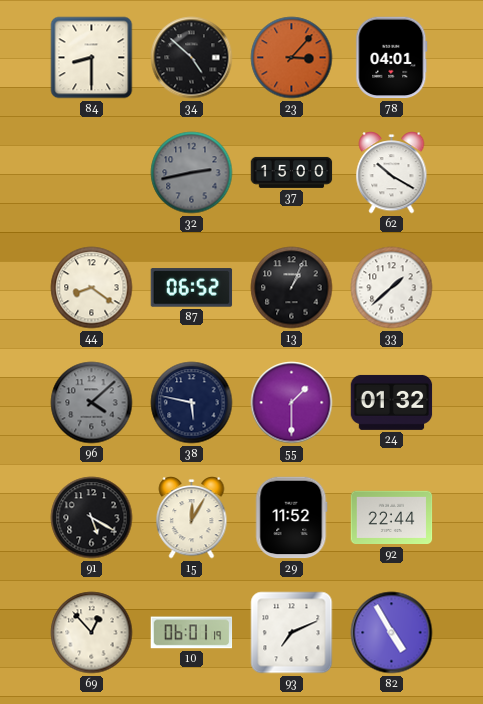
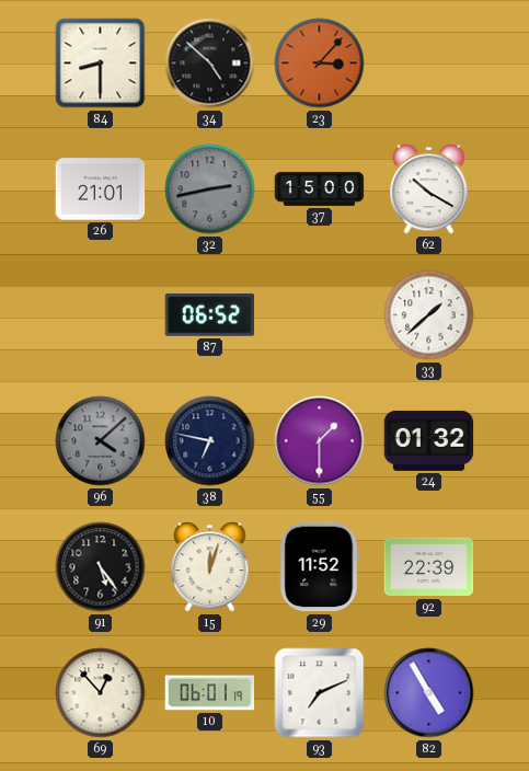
78: 04:01 -> none (392, 58)
26: none -> 21:01 (101, 189)
44: 8:21 -> none (92, 288)
13: 1:04 -> none (292, 288)
38: 5:47 -> 6:47 (210, 441)
91: 5:20 -> 5:24 (101, 567)
15: 12:05 -> 12:03 (210, 567)
92: 22:44 -> 22:39 (429, 567)
